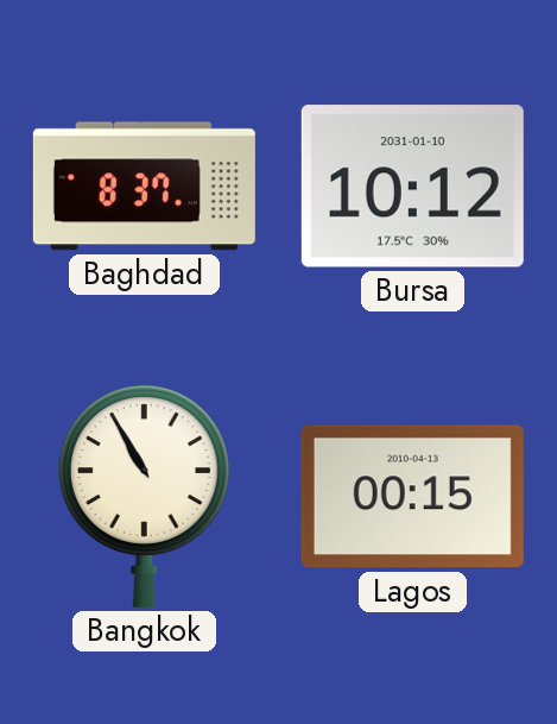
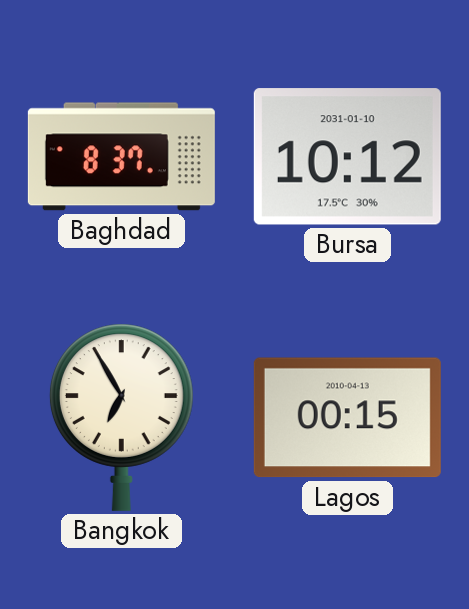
Bangkok: 10:55 -> 6:55 (121, 417)
